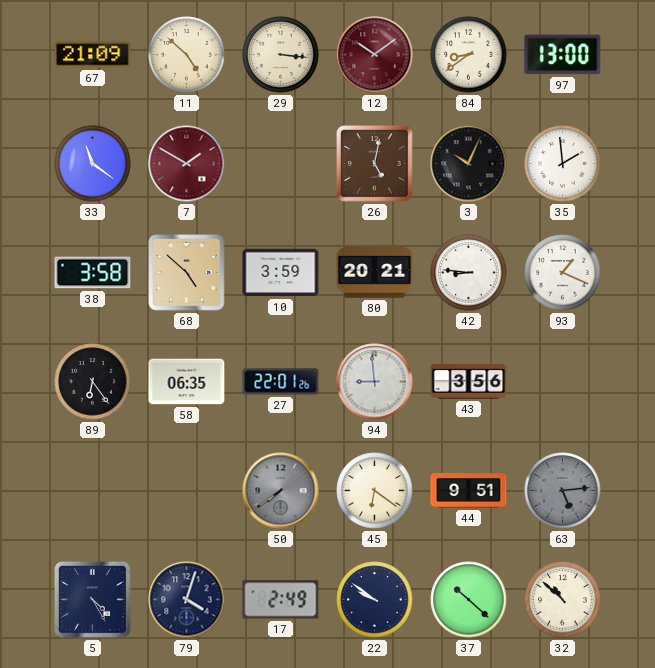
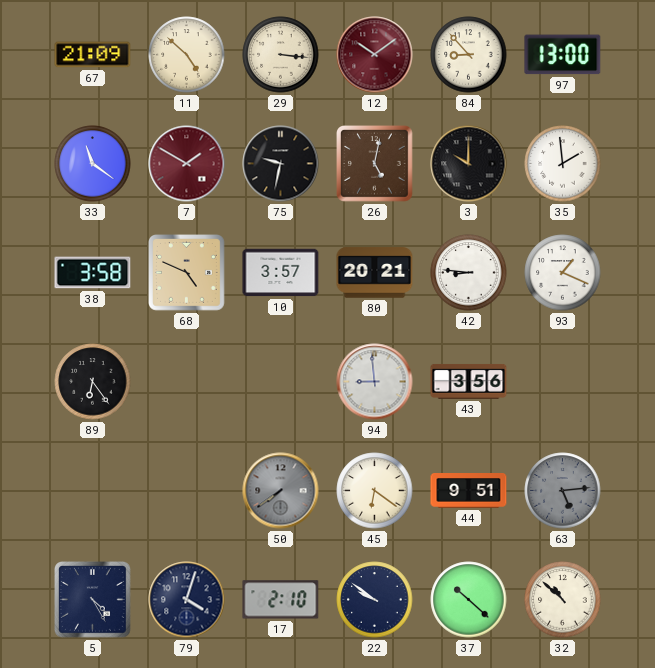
84: 8:39 -> 8:53 (469, 55)
75: none -> 9:32 (281, 164)
3: 10:04 -> 10:00 (469, 164)
68: 4:52 -> 4:49 (187, 273)
10: 3:59 -> 3:57 (281, 273)
58: 06:35 -> none (187, 382)
27: 22:01 -> none (281, 382)
17: 2:49 -> 2:10 (281, 600)
